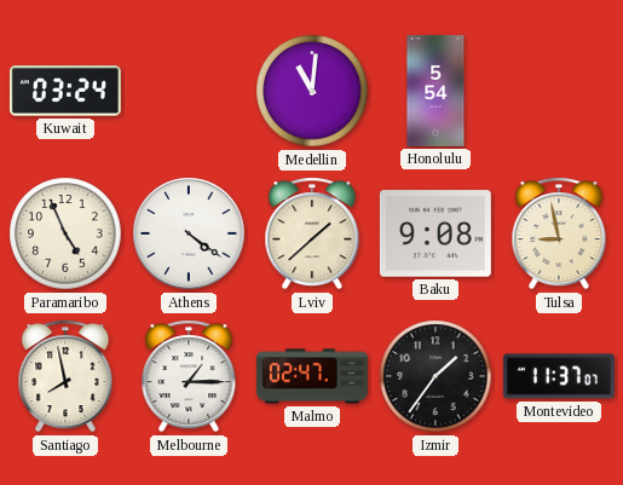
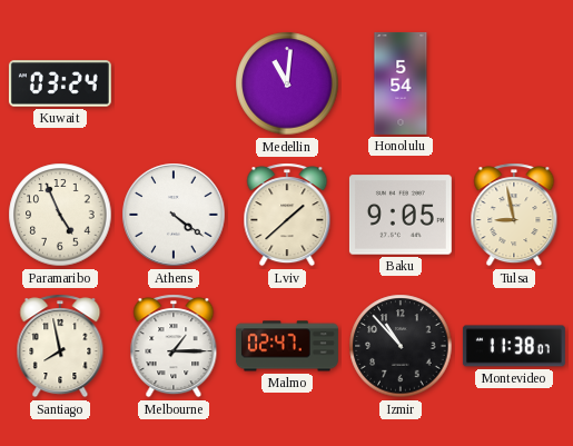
Baku: 9:08 -> 9:05 (401, 215)
Izmir: 1:36 -> 10:53 (401, 346)
Montevideo: 11:37 -> 11:38 (514, 346)
